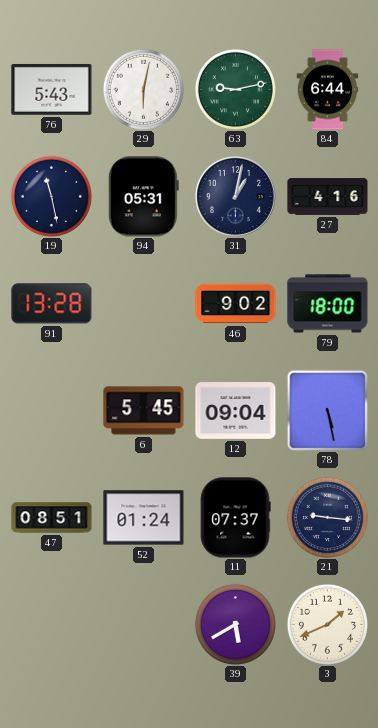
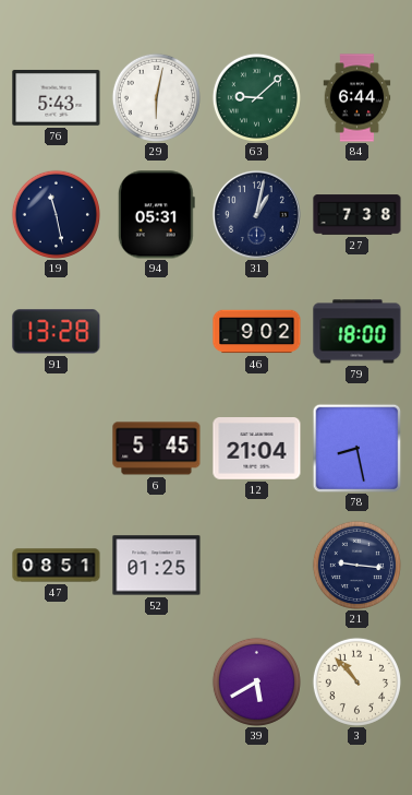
63: 9:13 -> 9:08 (256, 97)
27: 4:16 -> 7:38 (358, 215)
12: 09:04 -> 21:04 (257, 449)
78: 5:28 -> 8:28 (356, 448)
52: 01:24 -> 01:25 (157, 566)
11: 07:37 -> none (235, 518)
3: 1:41 -> 10:53 (356, 681)
